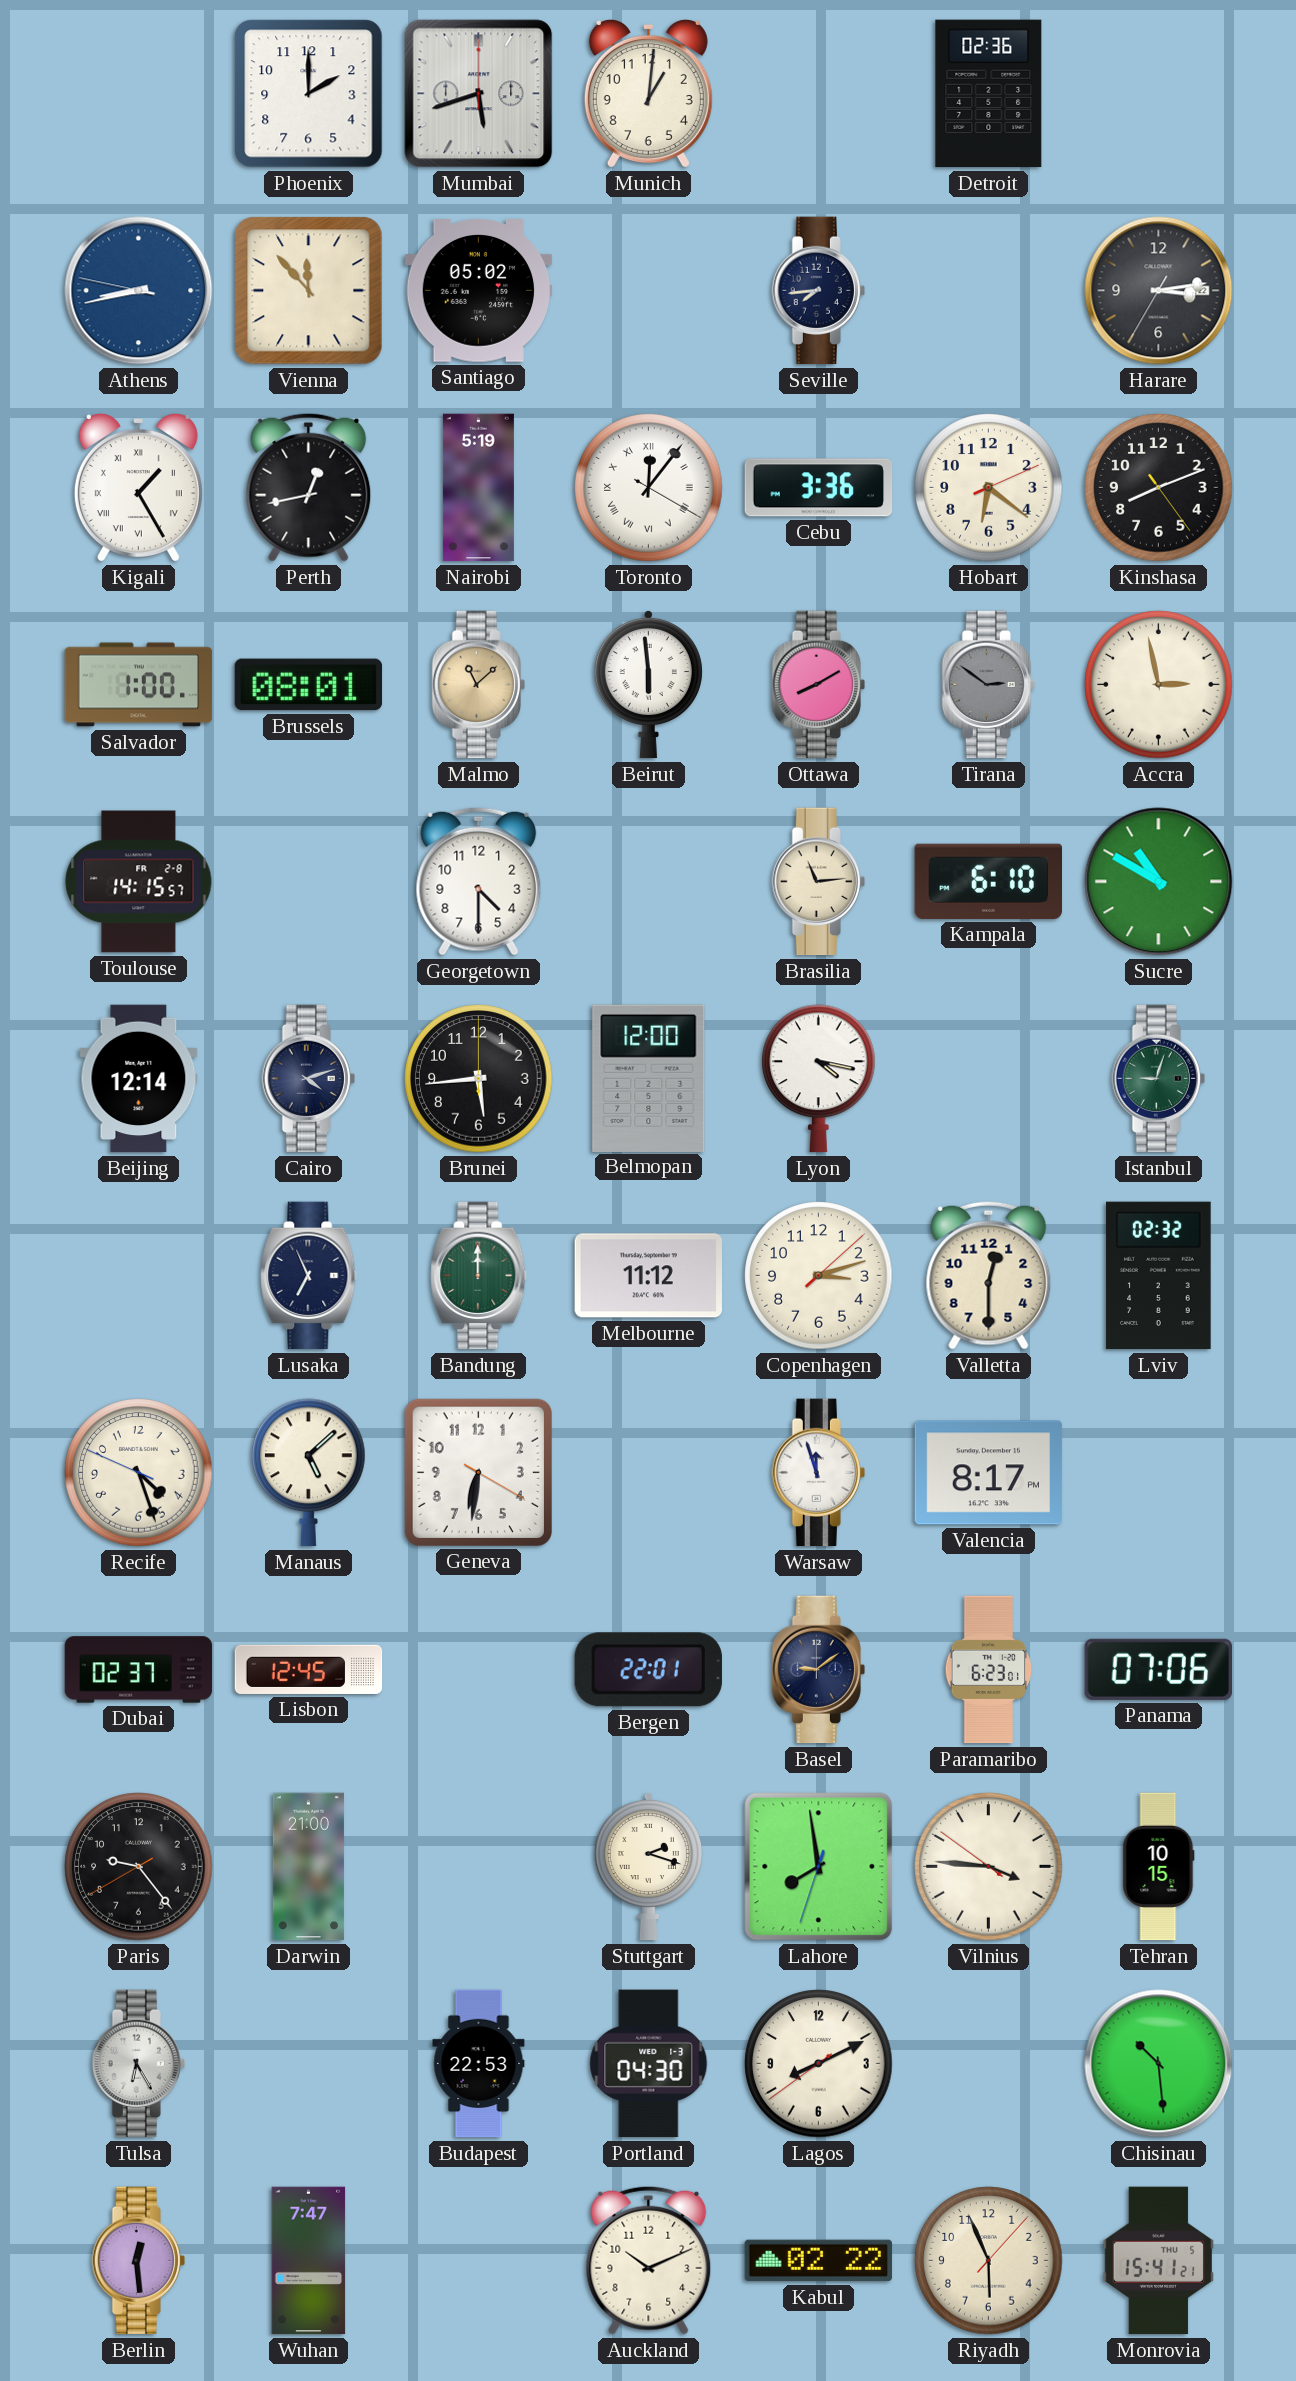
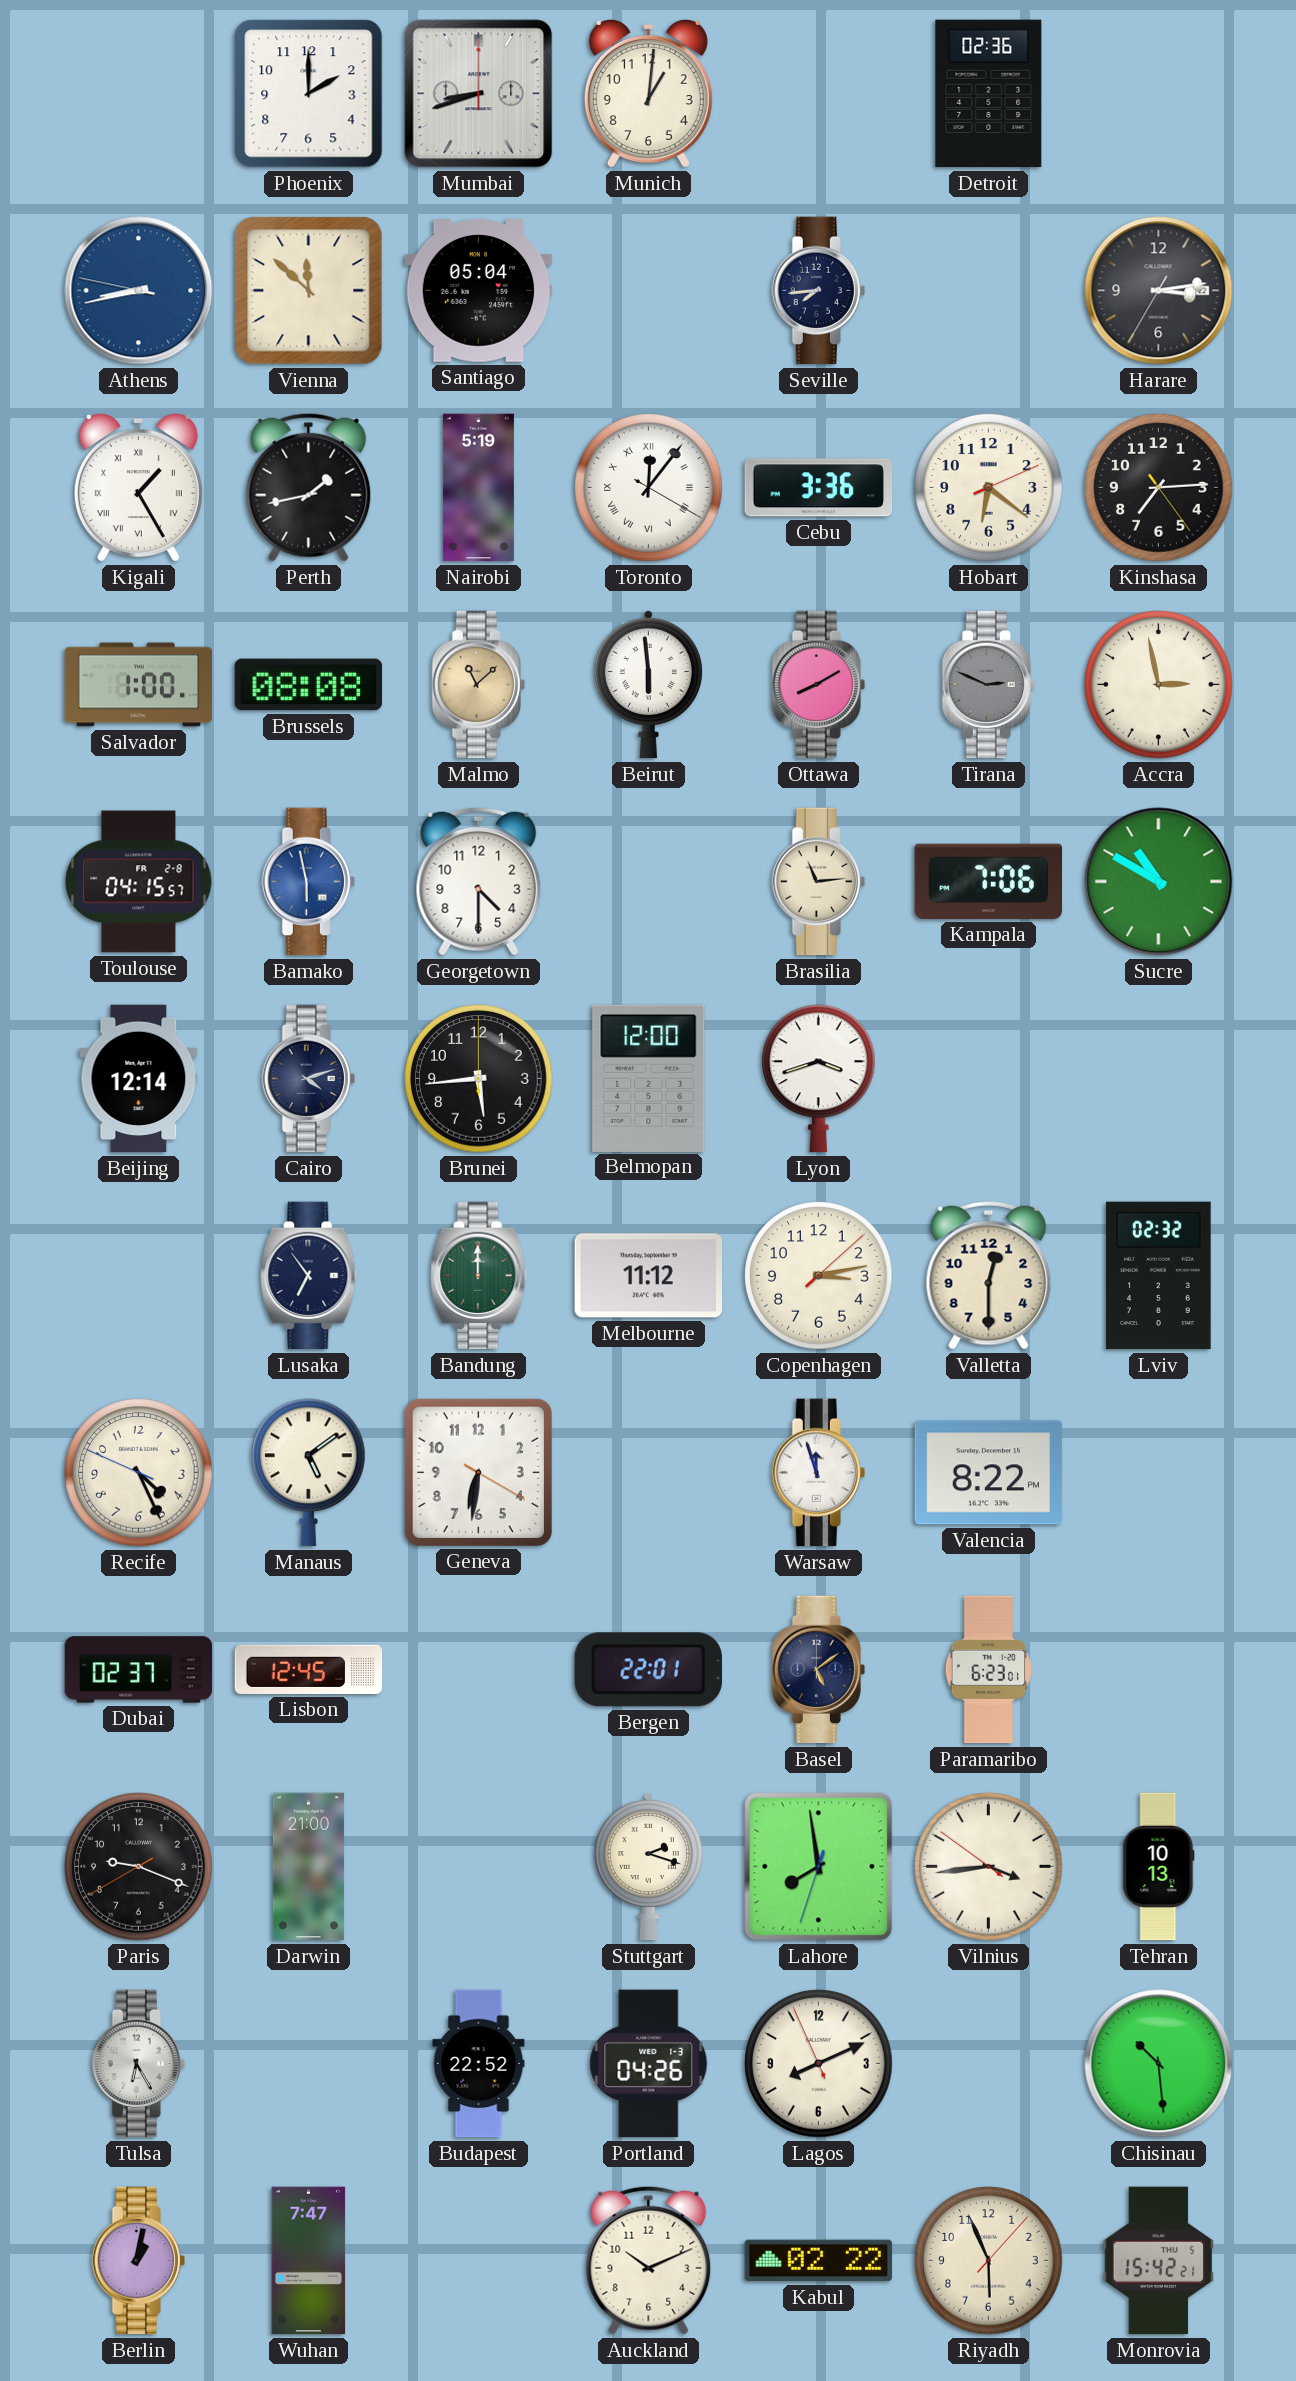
Mumbai: 5:42 -> 8:42 (479, 94)
Vienna: 11:53 -> 11:52 (309, 291)
Santiago: 05:02 -> 05:04 (479, 291)
Perth: 12:43 -> 1:43 (309, 487)
Kinshasa: 8:11 -> 7:14 (1159, 488)
Brussels: 08:01 -> 08:08 (309, 685)
Tirana: 2:51 -> 2:49 (988, 685)
Toulouse: 14:15 -> 04:15 (139, 882)
Bamako: none -> 5:58 (308, 882)
Kampala: 6:10 -> 7:06 (988, 881)
Lyon: 4:17 -> 3:42 (819, 1079)
Istanbul: 9:03 -> none (1158, 1079)
Lusaka: 6:56 -> 6:54 (309, 1276)
Copenhagen: 3:12 -> 3:13 (819, 1276)
Recife: 4:26 -> 4:25 (139, 1473)
Manaus: 5:08 -> 5:09 (309, 1473)
Valencia: 8:17 -> 8:22 (989, 1473)
Basel: 9:09 -> 5:09 (818, 1670)
Panama: 07:06 -> none (1158, 1669)
Paris: 9:23 -> 9:18 (139, 1867)
Vilnius: 3:45 -> 3:43 (989, 1867)
Tehran: 10:15 -> 10:13 (1159, 1867)
Budapest: 22:53 -> 22:52 (479, 2064)
Portland: 04:30 -> 04:26 (649, 2064)
Lagos: 8:10:39 -> 8:10:56 (819, 2064)
Berlin: 12:29 -> 1:02 (138, 2261)
Monrovia: 15:41 -> 15:42 (1158, 2261)
